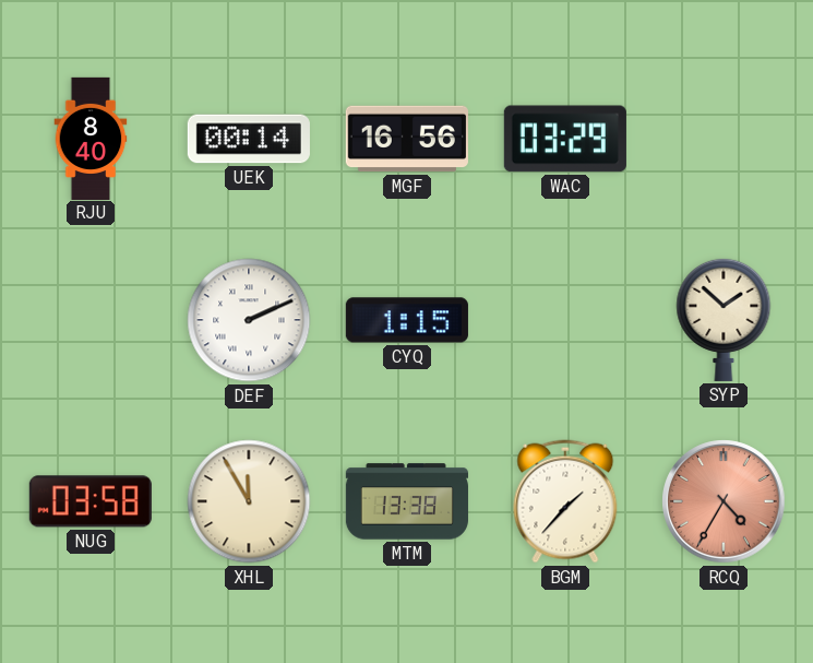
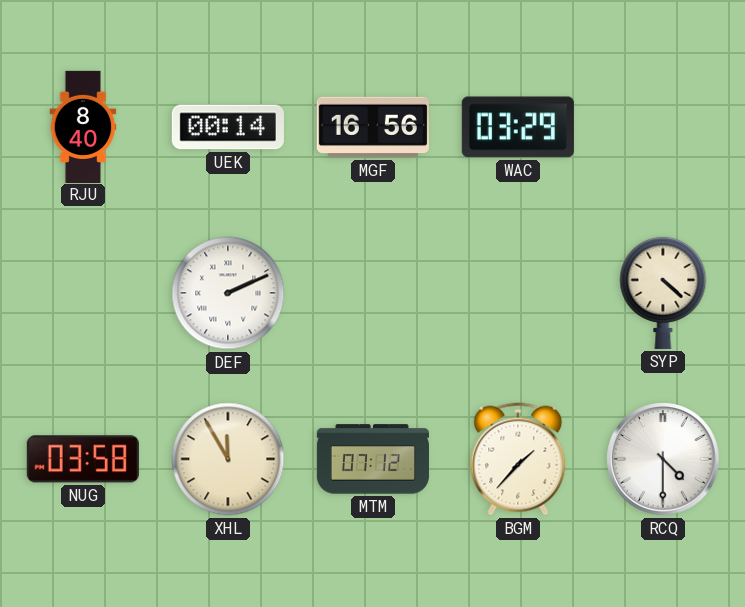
CYQ: 1:15 -> none (407, 320)
SYP: 1:52 -> 4:22 (663, 292)
MTM: 13:38 -> 07:12 (373, 459)
RCQ: 4:35 -> 4:30 (663, 459)
RCQ dial: salmon -> white (663, 459)
